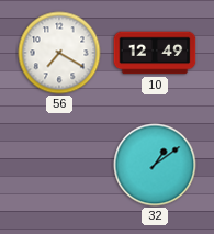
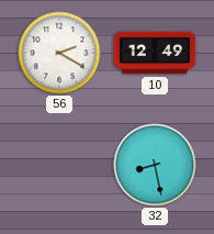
56: 7:20 -> 2:20 (59, 53)
32: 1:09 -> 8:28 (155, 165)
